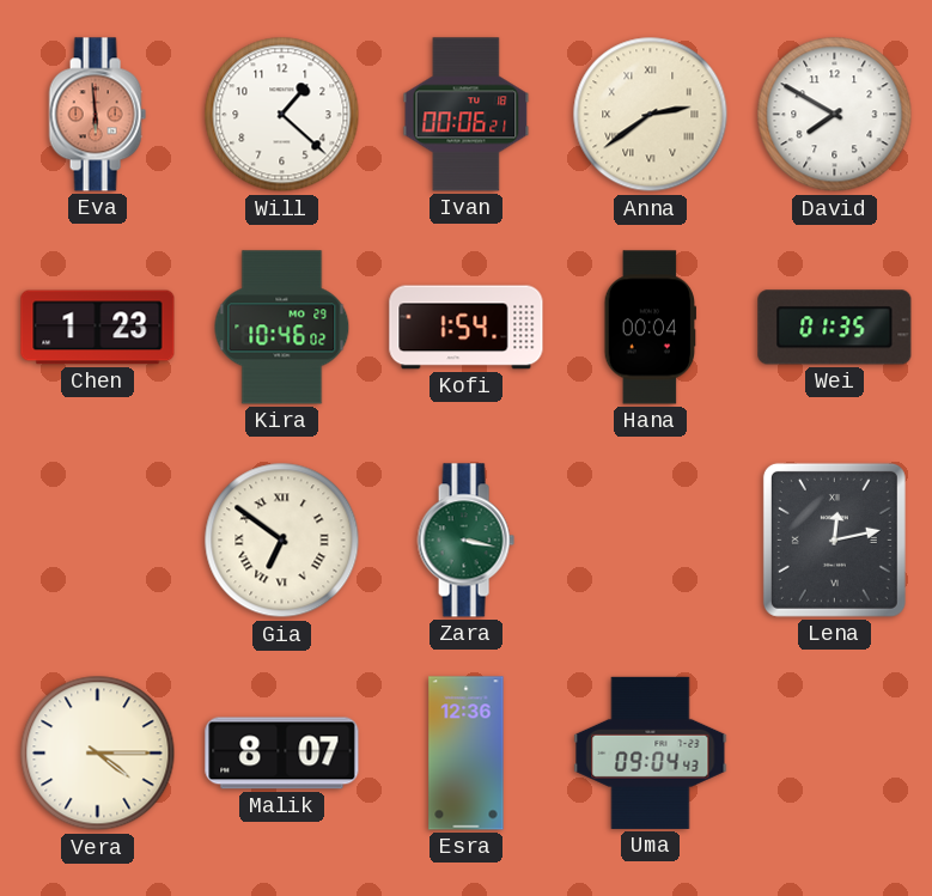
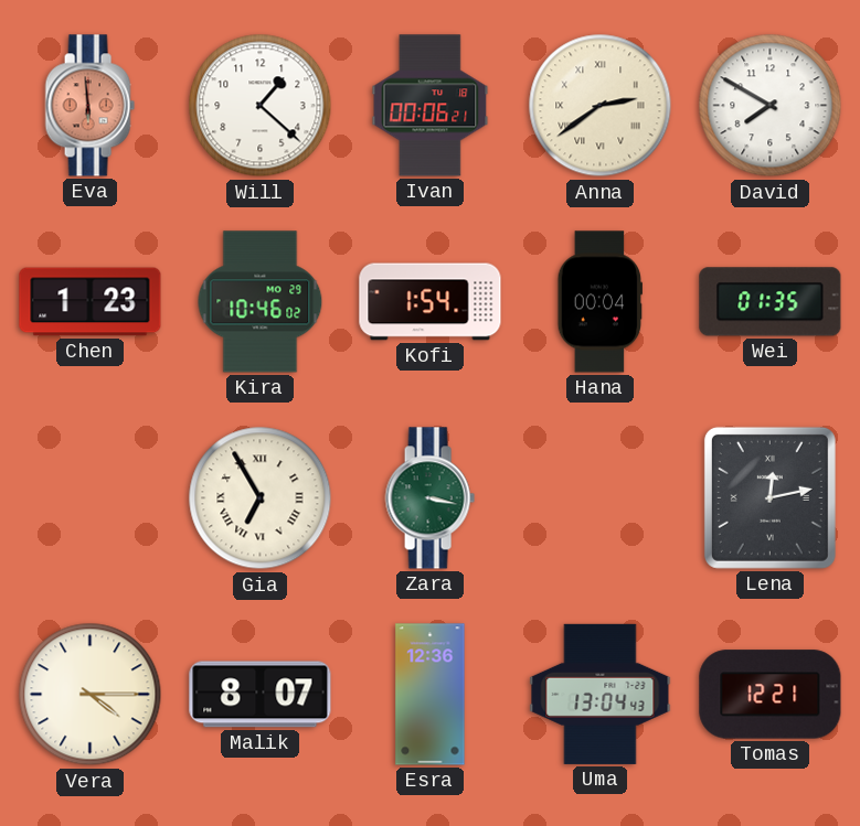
Gia: 6:51 -> 6:55 (261, 498)
Uma: 09:04 -> 13:04 (601, 694)
Tomas: none -> 12:21 (771, 695)
